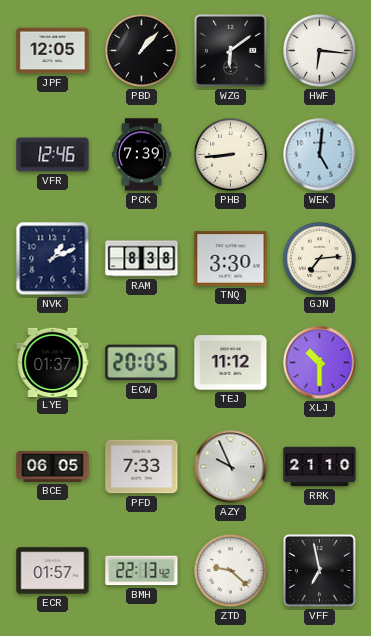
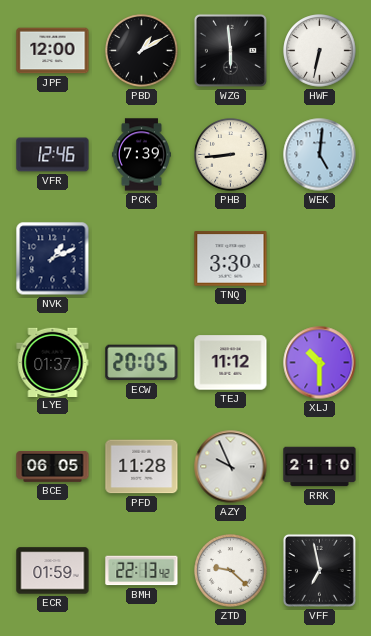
JPF: 12:05 -> 12:00 (53, 51)
PBD: 1:07 -> 1:10 (142, 51)
WZG: 6:09 -> 5:59 (230, 50)
HWF: 6:16 -> 6:32 (320, 51)
RAM: 8:38 -> none (142, 259)
GJN: 7:14 -> none (320, 259)
PFD: 7:33 -> 11:28 (142, 467)
ECR: 01:57 -> 01:59 (53, 571)
